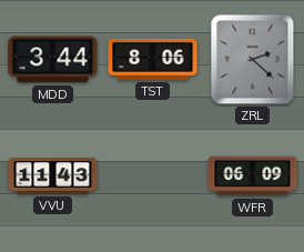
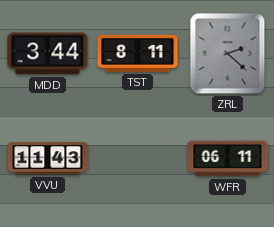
TST: 8:06 -> 8:11 (138, 53)
WFR: 06:09 -> 06:11 (228, 159)
